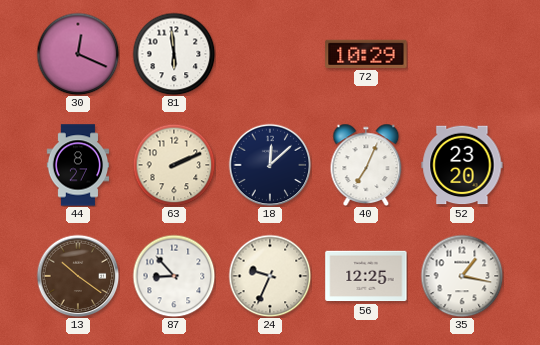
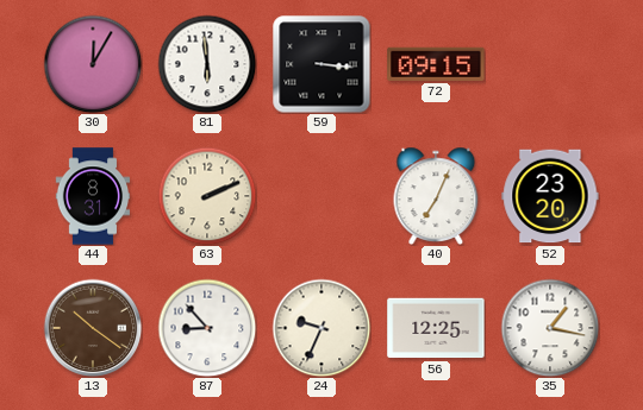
30: 12:19 -> 12:05 (93, 64)
59: none -> 3:16 (321, 64)
72: 10:29 -> 09:15 (436, 64)
44: 8:27 -> 8:31 (93, 196)
18: 12:08 -> none (270, 165)
